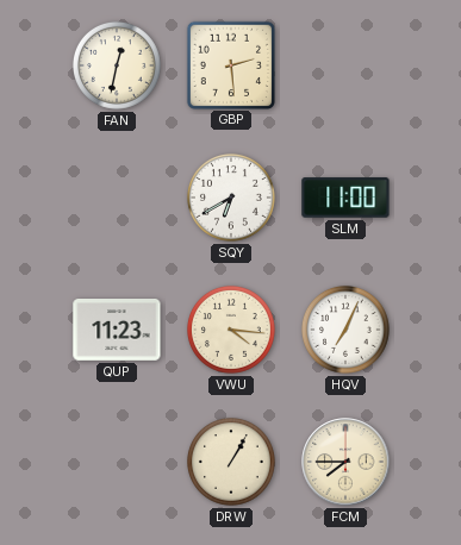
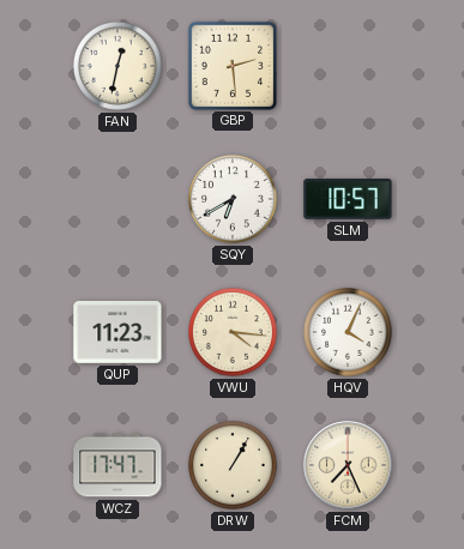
SLM: 11:00 -> 10:57 (348, 199)
HQV: 7:04 -> 4:04 (348, 332)
WCZ: none -> 17:47 (117, 465)
FCM: 7:45 -> 7:26 (348, 465)
